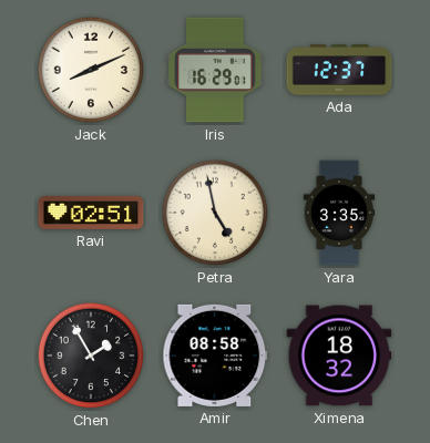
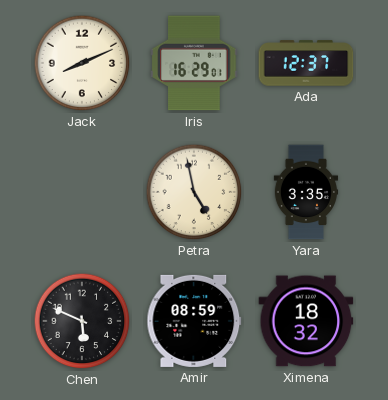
Ravi: 02:51 -> none (91, 213)
Chen: 1:55 -> 5:49 (82, 321)
Amir: 08:58 -> 08:59 (194, 321)
